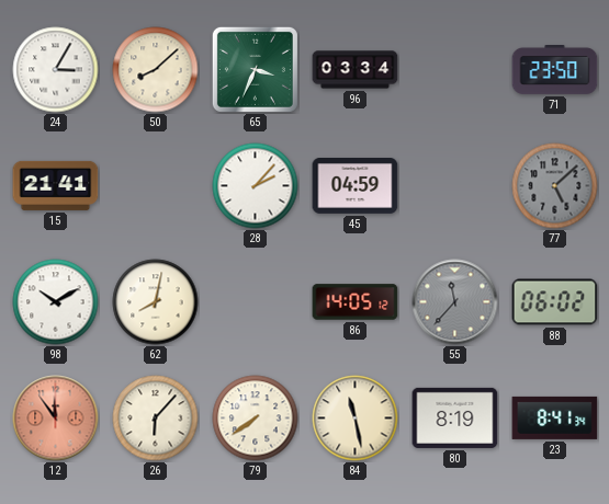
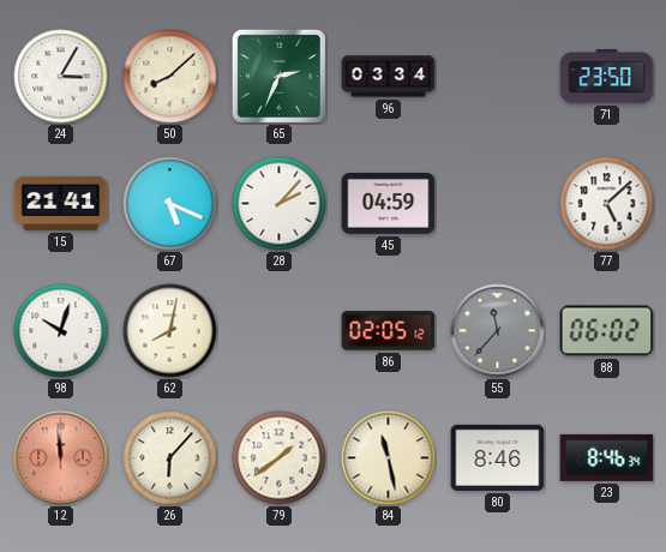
65: 3:34 -> 2:34 (278, 76)
67: none -> 5:19 (170, 204)
77 dial: grey -> white (607, 204)
98: 10:10 -> 10:03 (61, 331)
86: 14:05 -> 02:05 (389, 331)
12: 11:54 -> 11:59 (61, 458)
79: 7:39 -> 1:39 (280, 458)
80: 8:19 -> 8:46 (498, 457)
23: 8:41 -> 8:46 (607, 457)
